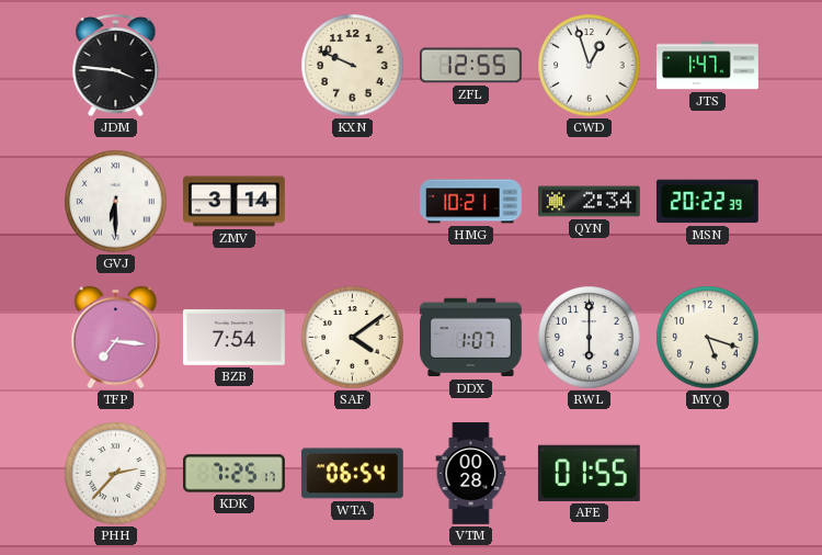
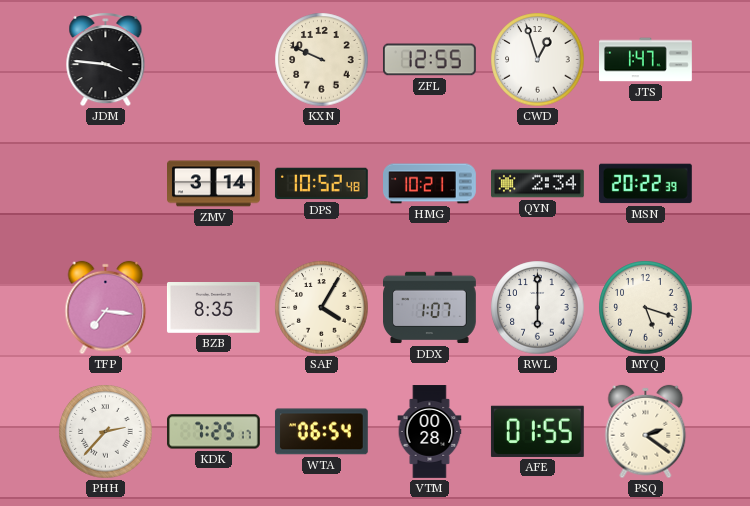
GVJ: 6:30 -> none (116, 202)
DPS: none -> 10:52 (321, 184)
BZB: 7:54 -> 8:35 (213, 308)
SAF: 4:09 -> 4:05 (322, 308)
PSQ: none -> 2:21 (646, 432)
